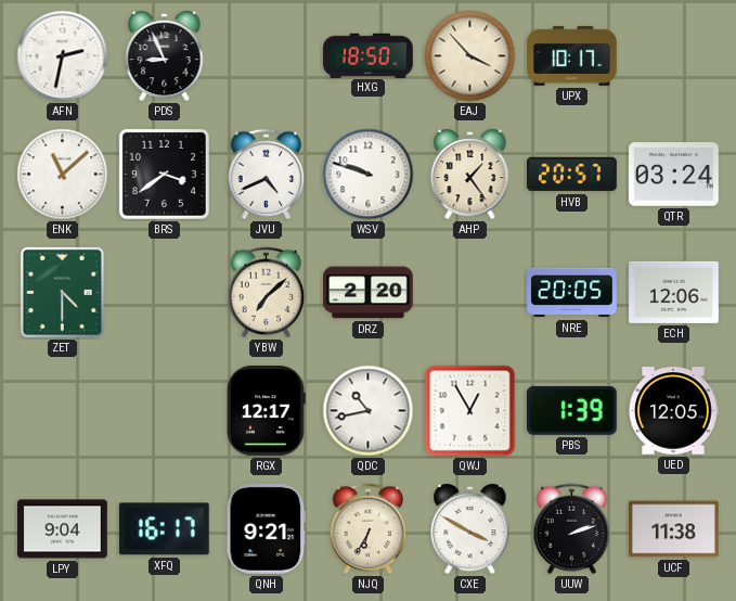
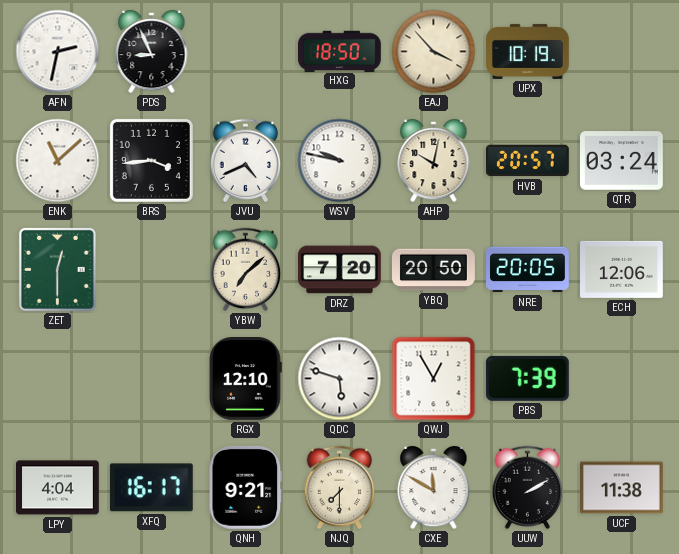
UPX: 10:17 -> 10:19 (528, 51)
BRS: 3:39 -> 3:44 (151, 160)
WSV: 9:48 -> 9:47 (340, 161)
AHP: 1:24 -> 10:02 (434, 161)
ZET: 4:30 -> 12:30 (57, 269)
DRZ: 2:20 -> 7:20 (340, 270)
YBQ: none -> 20:50 (434, 270)
RGX: 12:17 -> 12:10 (245, 379)
QDC: 10:43 -> 5:48 (340, 379)
PBS: 1:39 -> 7:39 (527, 378)
UED: 12:05 -> none (673, 411)
LPY: 9:04 -> 4:04 (58, 488)
NJQ: 6:35 -> 7:30 (340, 488)
CXE: 3:50 -> 11:50 (434, 488)
UUW: 2:12 -> 2:10 (528, 488)
